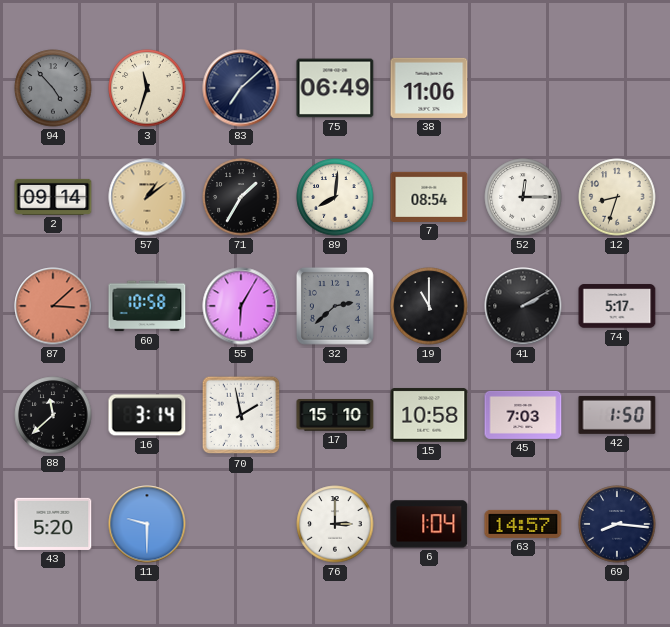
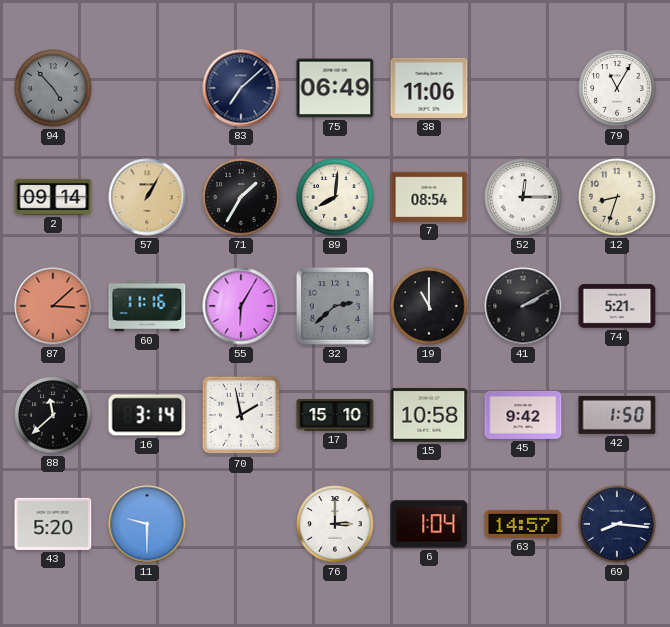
3: 11:33 -> none (147, 88)
79: none -> 11:05 (617, 88)
57: 1:09 -> 1:05 (147, 197)
60: 10:58 -> 11:16 (147, 306)
74: 5:17 -> 5:21 (617, 306)
45: 7:03 -> 9:42 (523, 415)
